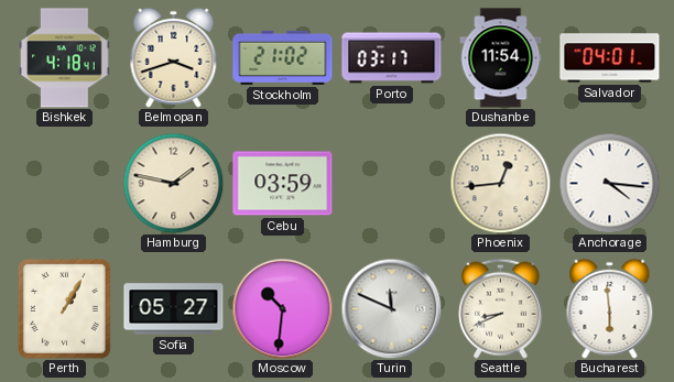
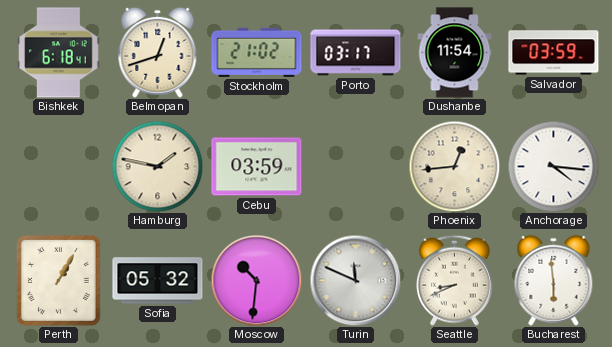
Bishkek: 4:18 -> 6:18 (59, 53)
Belmopan: 3:42 -> 12:42 (158, 52)
Salvador: 04:01 -> 03:59 (554, 53)
Sofia: 05:27 -> 05:32 (158, 281)
